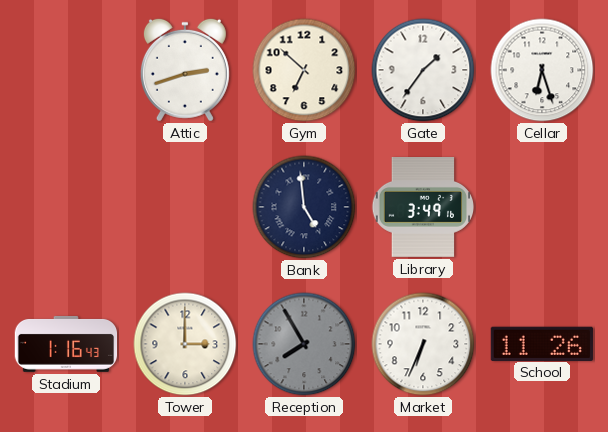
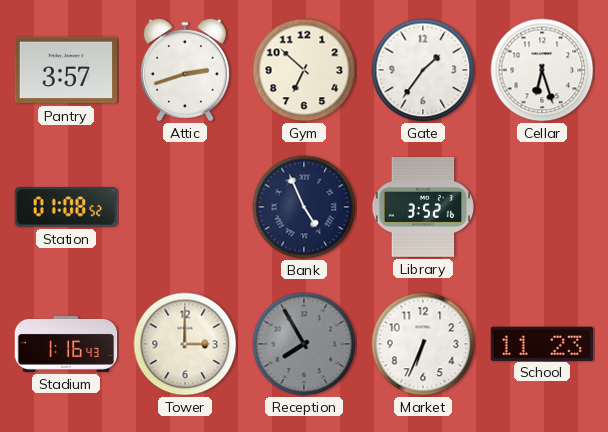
Pantry: none -> 3:57 (65, 70)
Station: none -> 01:08 (66, 207)
Bank: 4:59 -> 4:56 (304, 207)
Library: 3:49 -> 3:52 (423, 208)
School: 11:26 -> 11:23 (542, 343)
